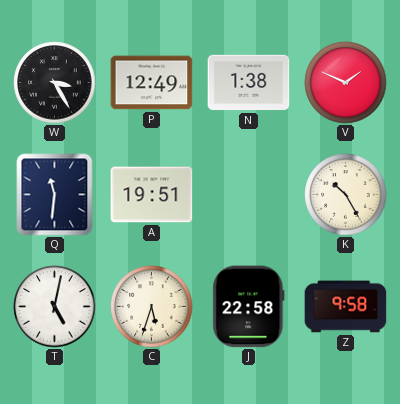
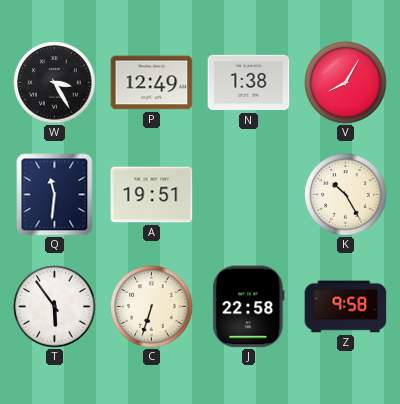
V: 1:49 -> 8:05 (346, 83)
T: 5:02 -> 5:54 (55, 307)
C: 5:33 -> 6:33 (152, 307)
